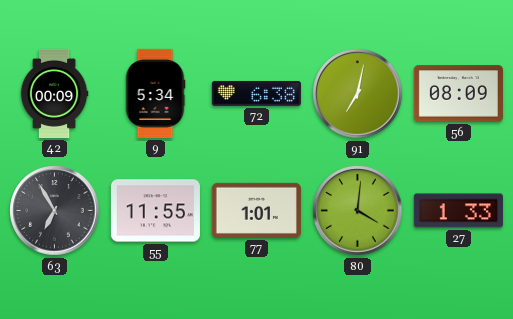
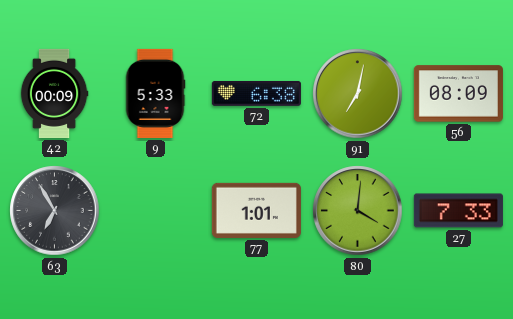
9: 5:34 -> 5:33 (155, 93)
55: 11:55 -> none (155, 211)
27: 1:33 -> 7:33 (458, 211)
